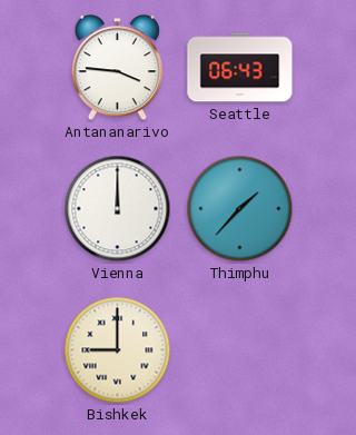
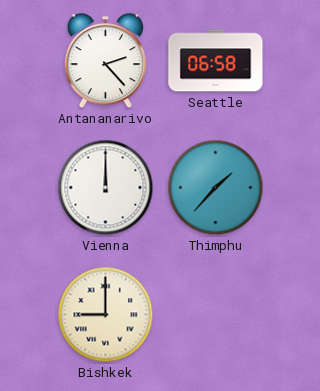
Antananarivo: 3:46 -> 2:23 (105, 61)
Seattle: 06:43 -> 06:58 (216, 61)
